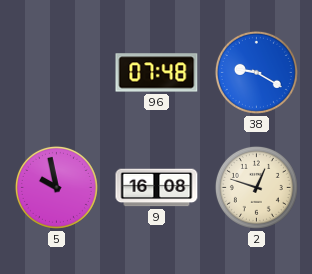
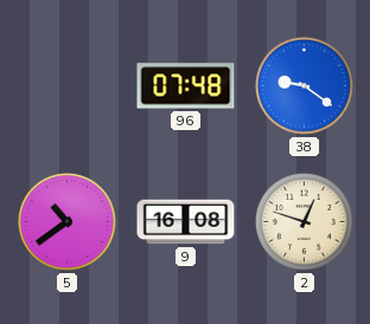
38: 9:20 -> 9:21 (304, 85)
5: 9:58 -> 10:39 (66, 221)
